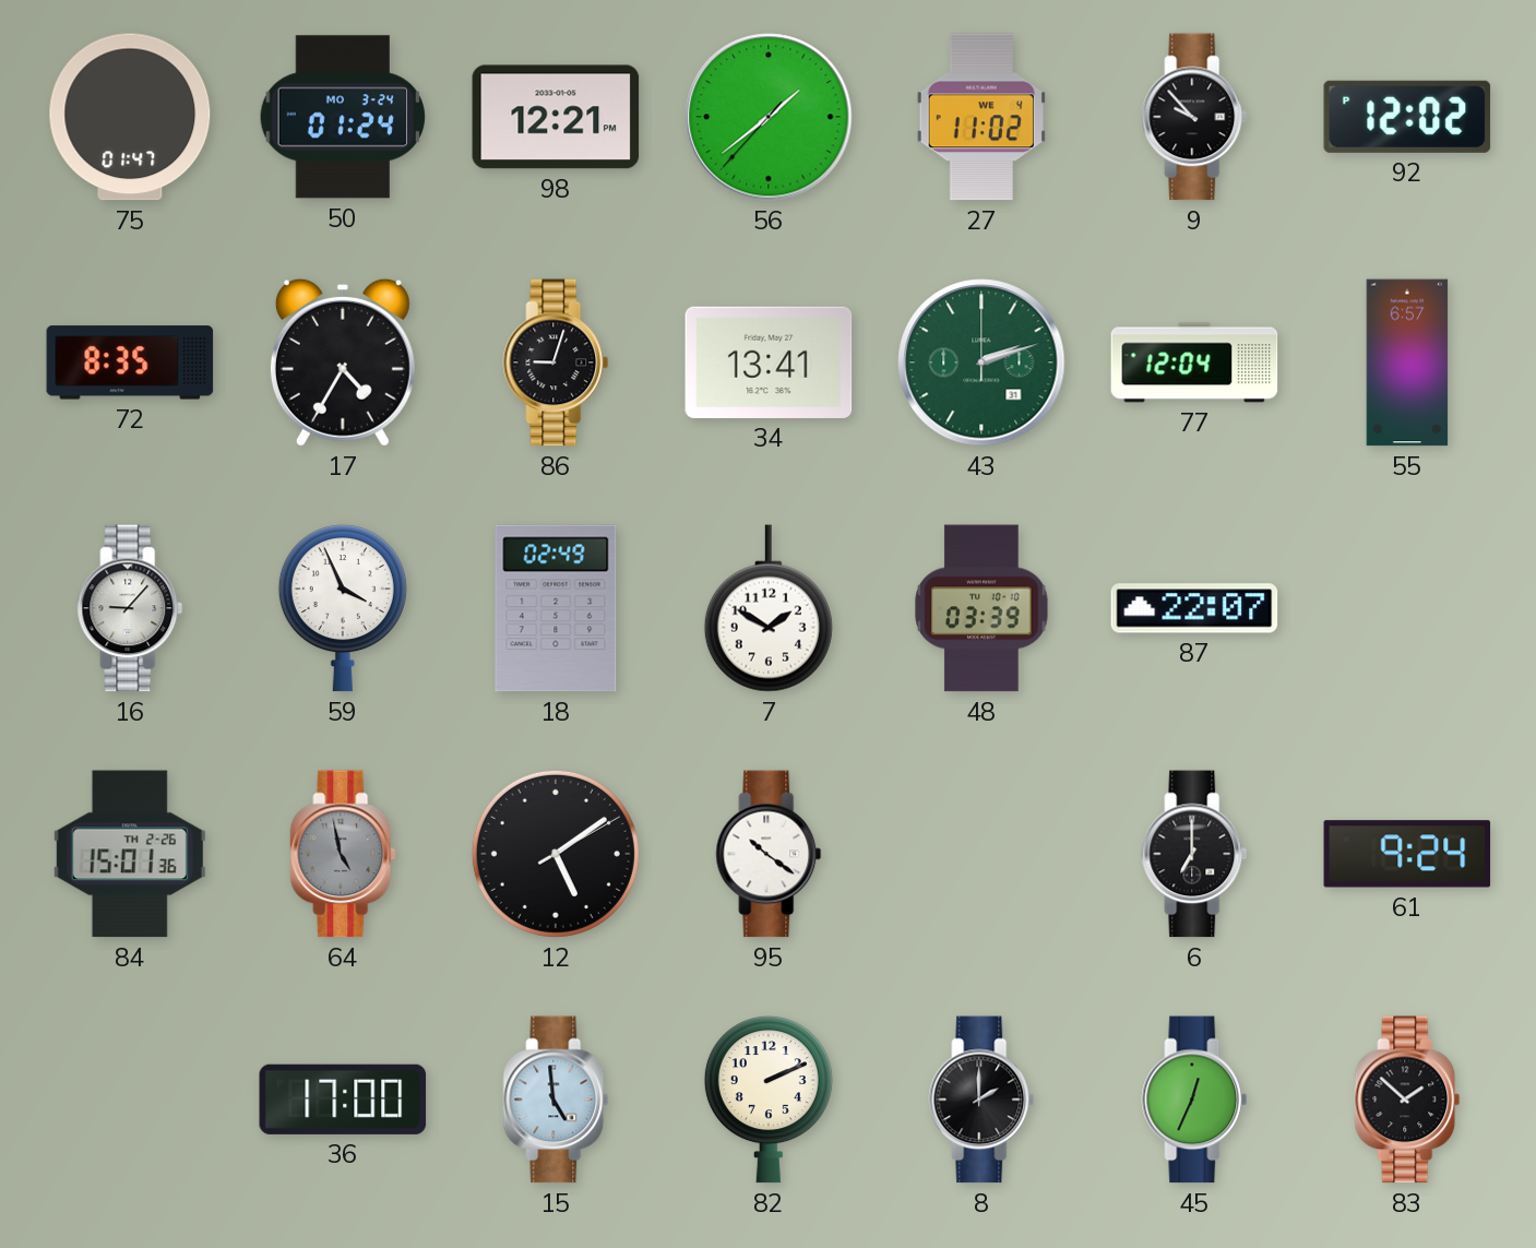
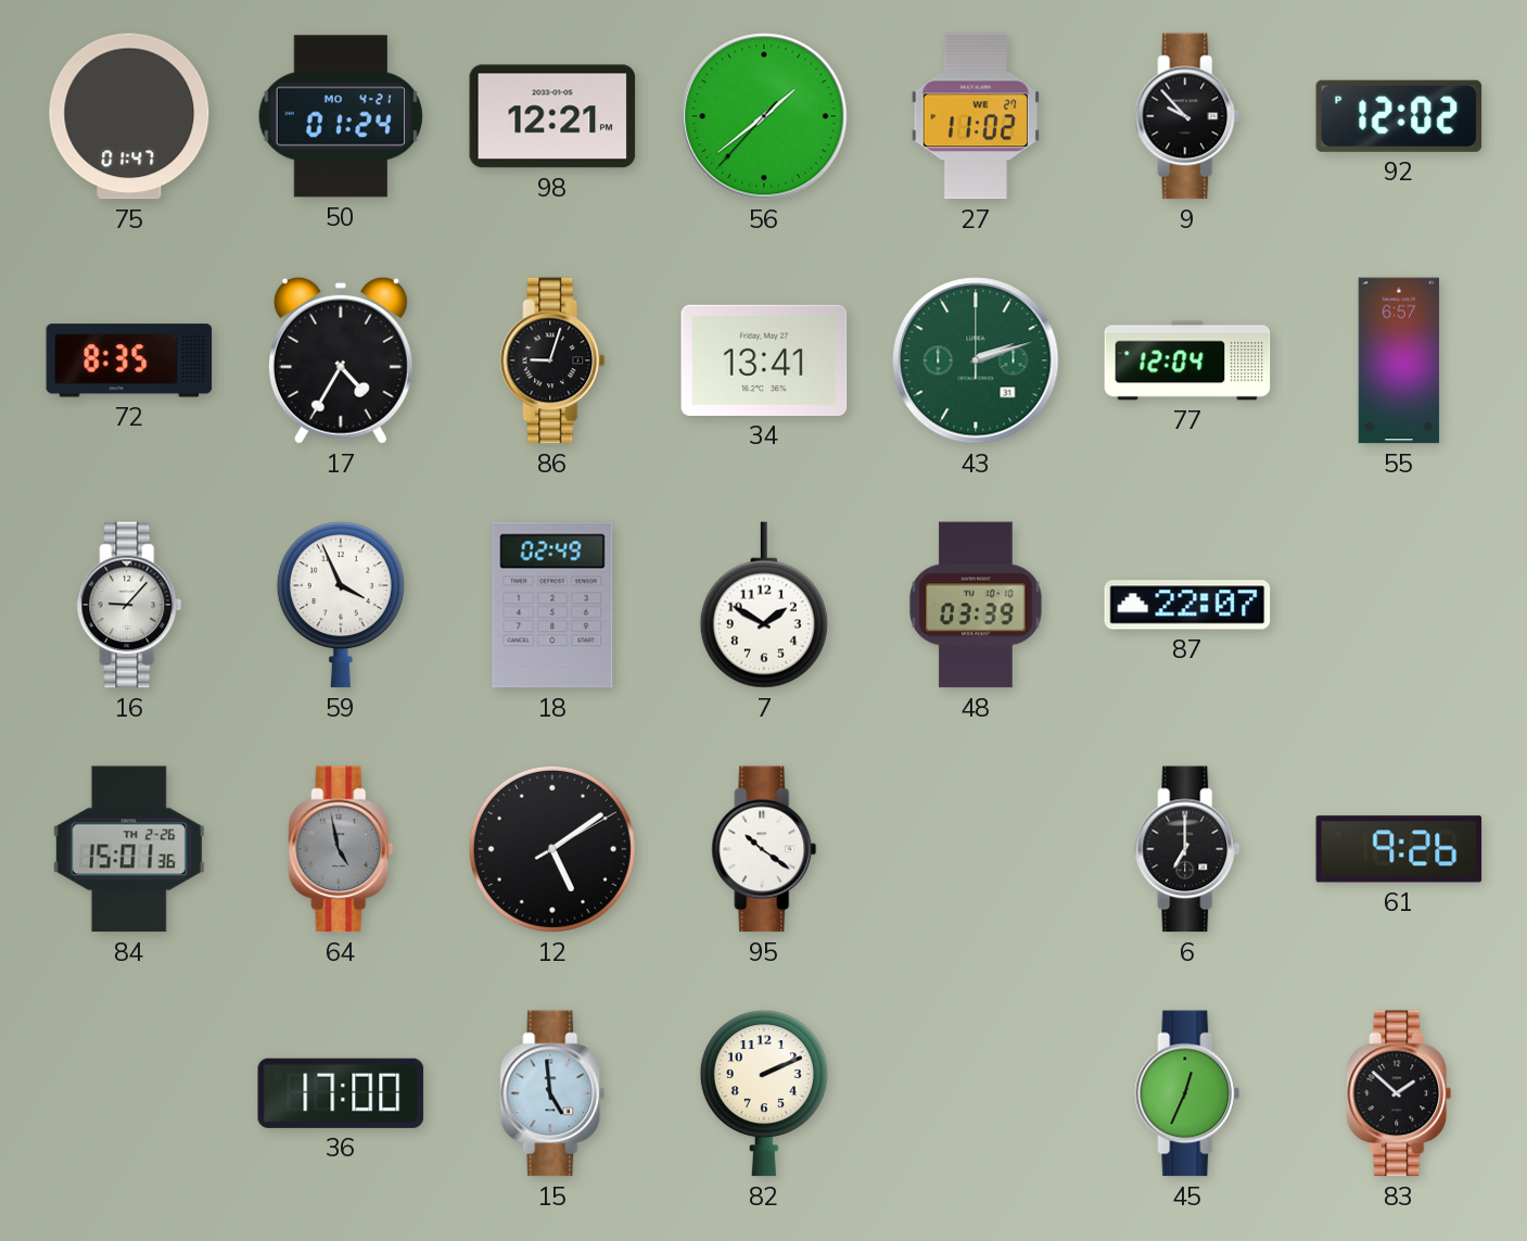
50 date: MO 3-24 -> MO 4-21 (340, 116)
27 date: WE 4 -> WE 27 (975, 116)
61: 9:24 -> 9:26 (1399, 849)
8: 2:00 -> none (981, 1100)
